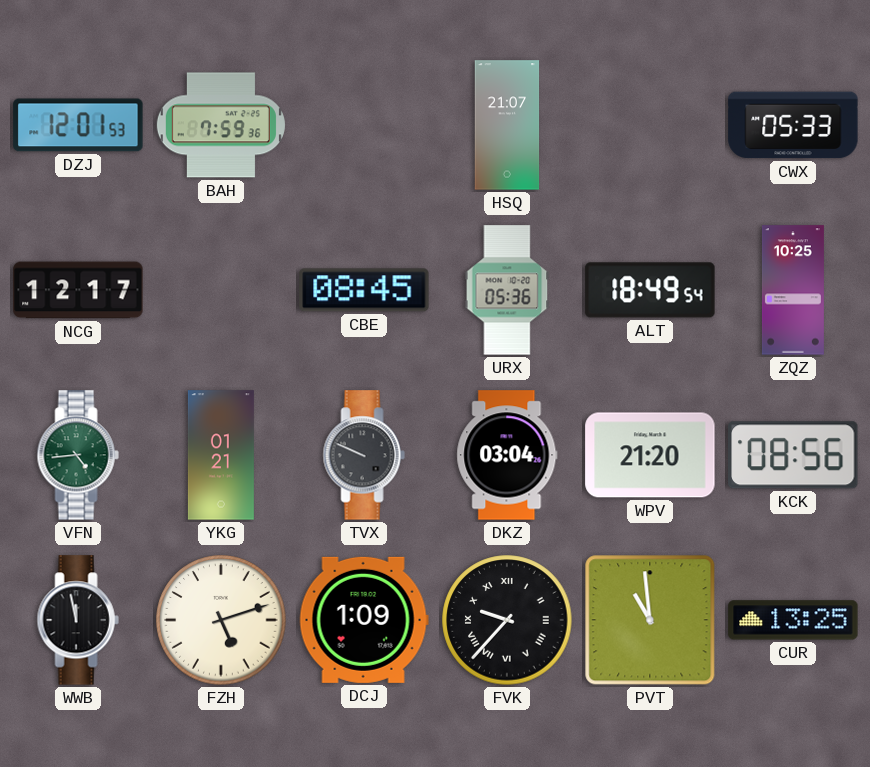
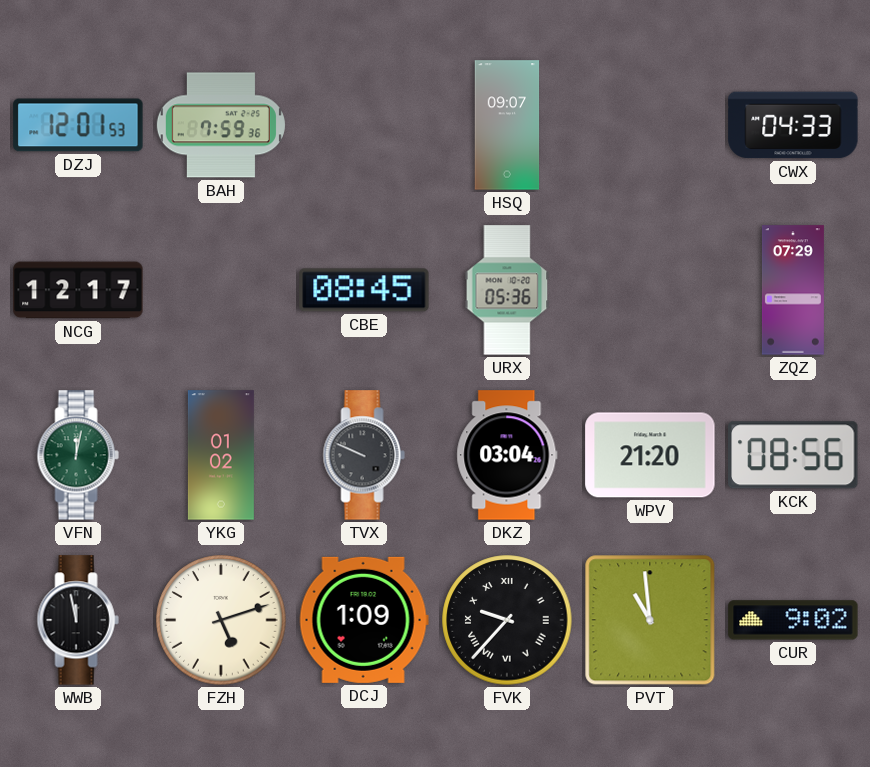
HSQ: 21:07 -> 09:07 (507, 125)
CWX: 05:33 -> 04:33 (793, 125)
ALT: 18:49 -> none (650, 290)
ZQZ: 10:25 -> 07:29 (793, 290)
VFN: 4:44 -> 12:02 (78, 455)
YKG: 01:21 -> 01:02 (221, 455)
CUR: 13:25 -> 9:02 (793, 620)
